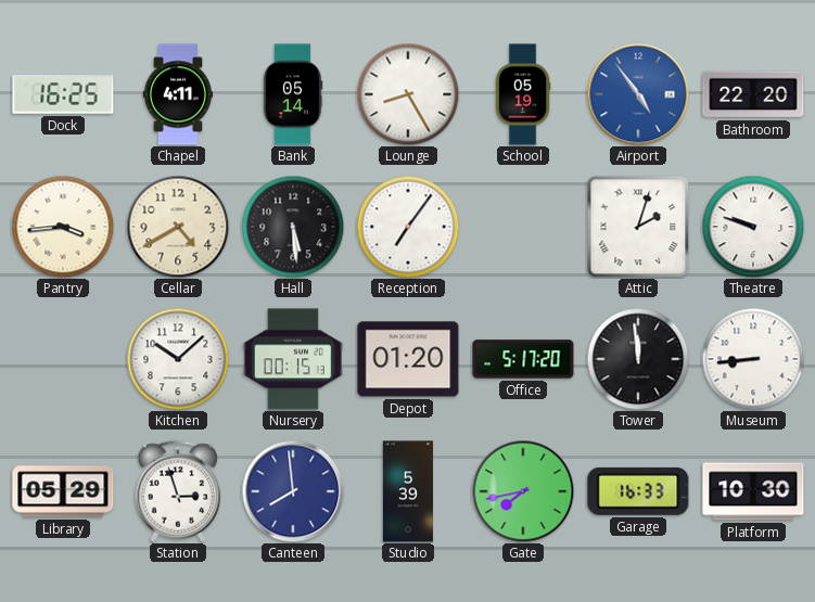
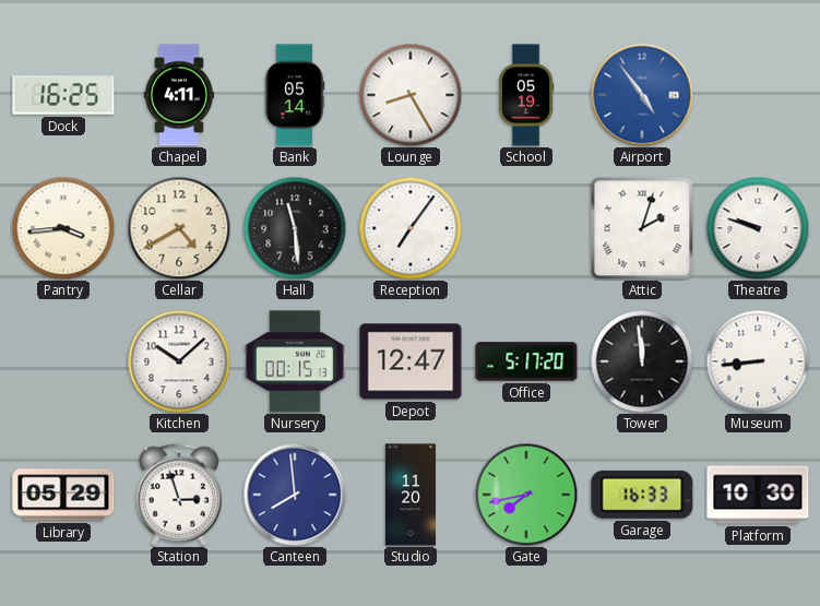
Bathroom: 22:20 -> none (753, 94)
Hall: 5:29 -> 11:29 (295, 228)
Depot: 01:20 -> 12:47 (411, 361)
Studio: 5:39 -> 11:20 (411, 495)
